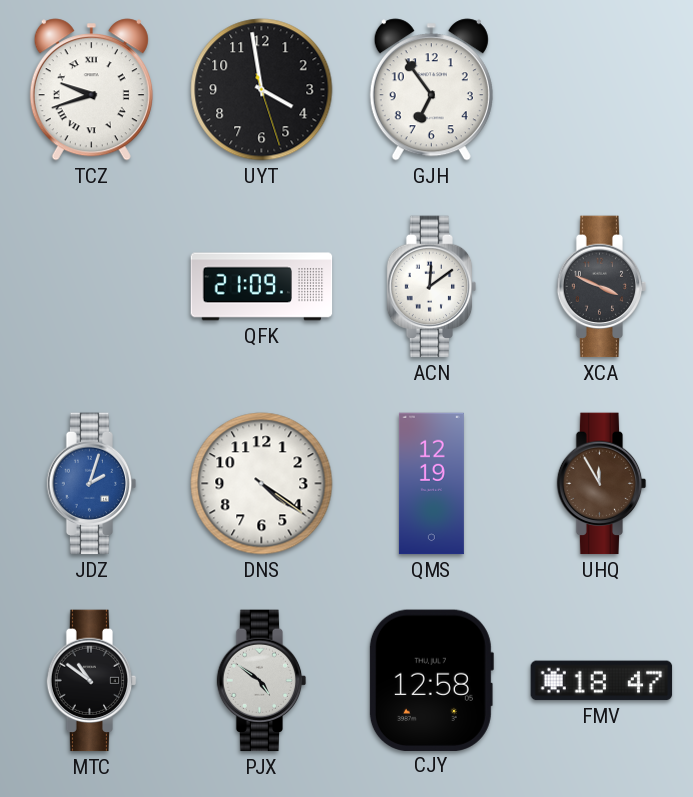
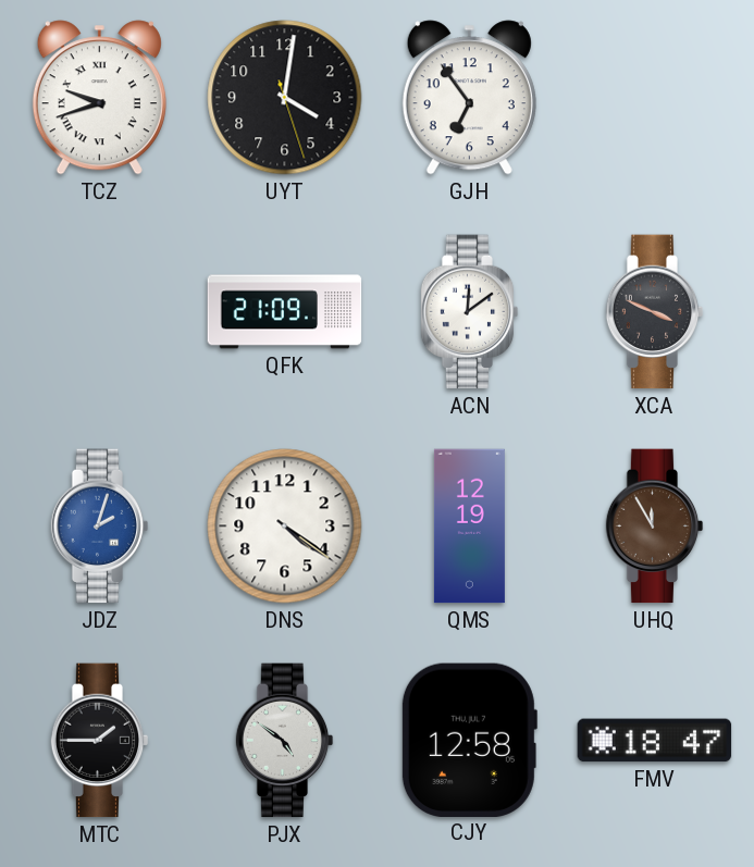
UYT: 3:58 -> 4:01 (285, 98)
MTC: 10:51 -> 1:45 (100, 741)
